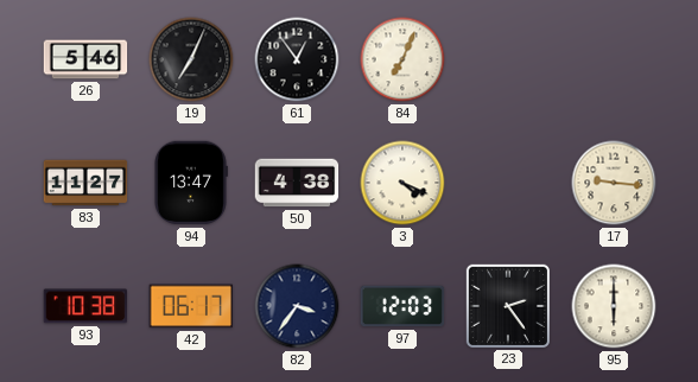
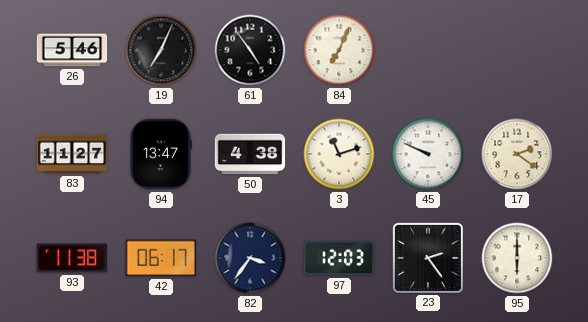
61: 12:54 -> 4:54 (250, 50)
3: 4:19 -> 11:12 (339, 154)
45: none -> 9:49 (428, 154)
17: 9:16 -> 2:21 (517, 154)
93: 10:38 -> 11:38 (72, 258)
